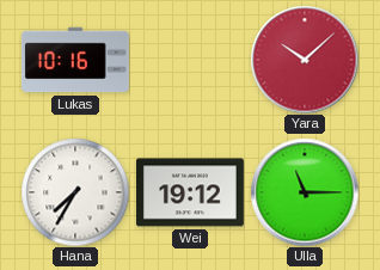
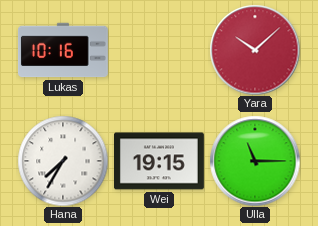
Wei: 19:12 -> 19:15 (160, 161)
